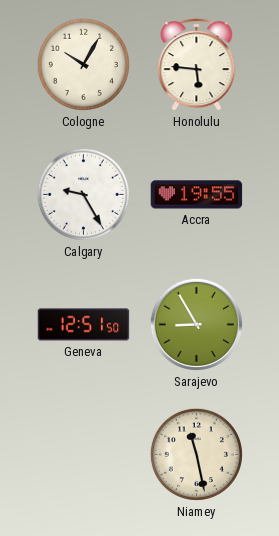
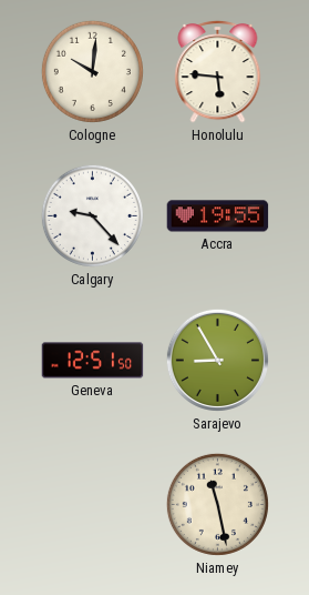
Cologne: 10:05 -> 10:01 (92, 71)
Calgary: 9:25 -> 9:23 (92, 215)
